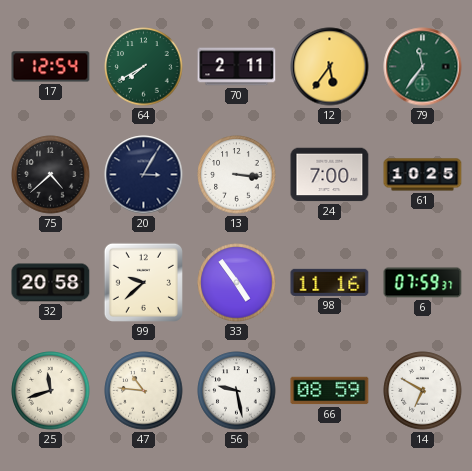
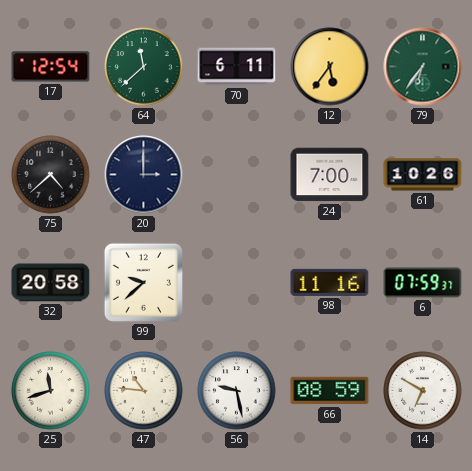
64: 7:40 -> 11:38 (144, 67)
70: 2:11 -> 6:11 (237, 67)
79: 11:36 -> 6:36 (423, 67)
20: 3:05 -> 3:00 (144, 175)
13: 3:16 -> none (237, 175)
61: 10:25 -> 10:26 (423, 175)
33: 4:54 -> none (237, 283)
